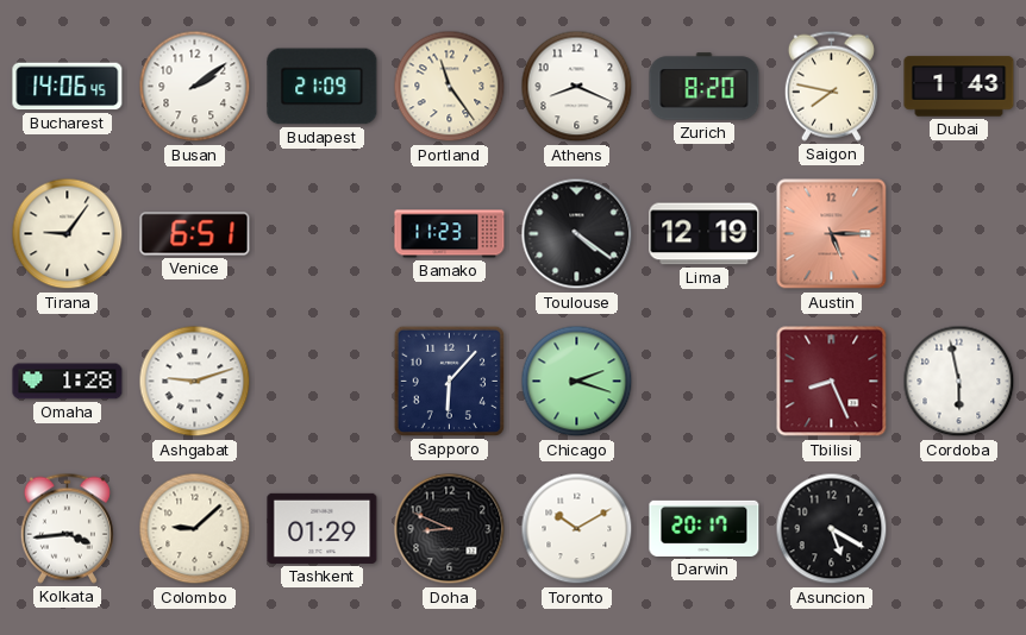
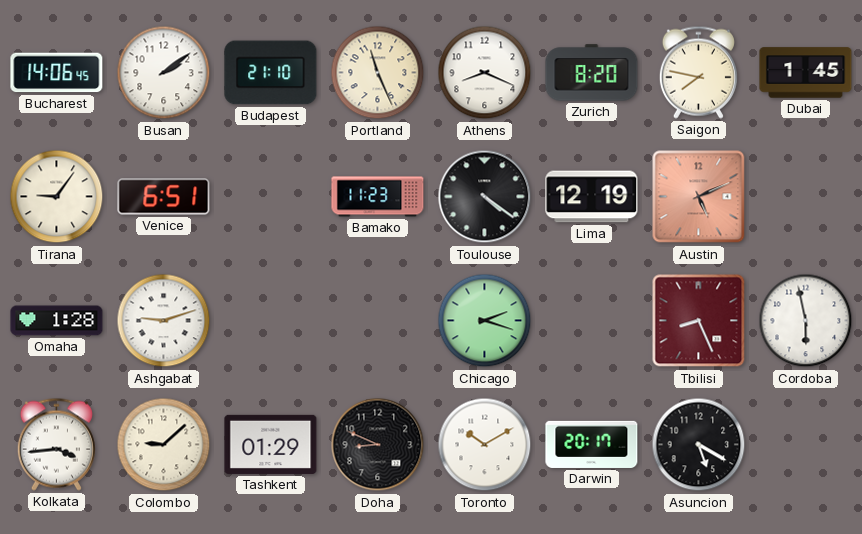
Budapest: 21:09 -> 21:10 (271, 73)
Portland: 11:24 -> 11:26 (378, 73)
Dubai: 1:43 -> 1:45 (806, 73)
Austin: 5:15 -> 5:11 (699, 197)
Sapporo: 6:07 -> none (449, 381)
